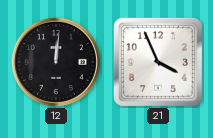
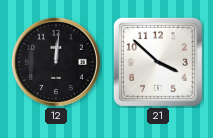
21: 3:56 -> 3:52 (158, 62)
